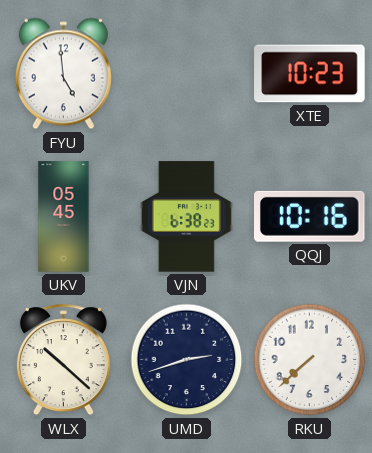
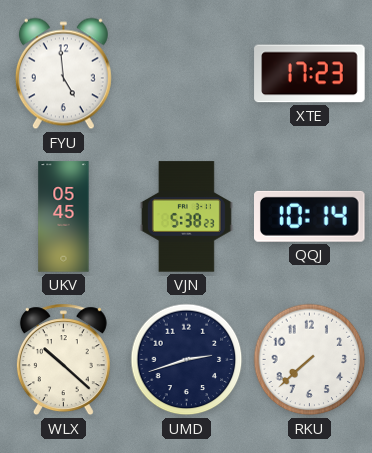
XTE: 10:23 -> 17:23 (310, 74)
VJN: 6:38 -> 5:38 (186, 217)
QQJ: 10:16 -> 10:14 (310, 216)
